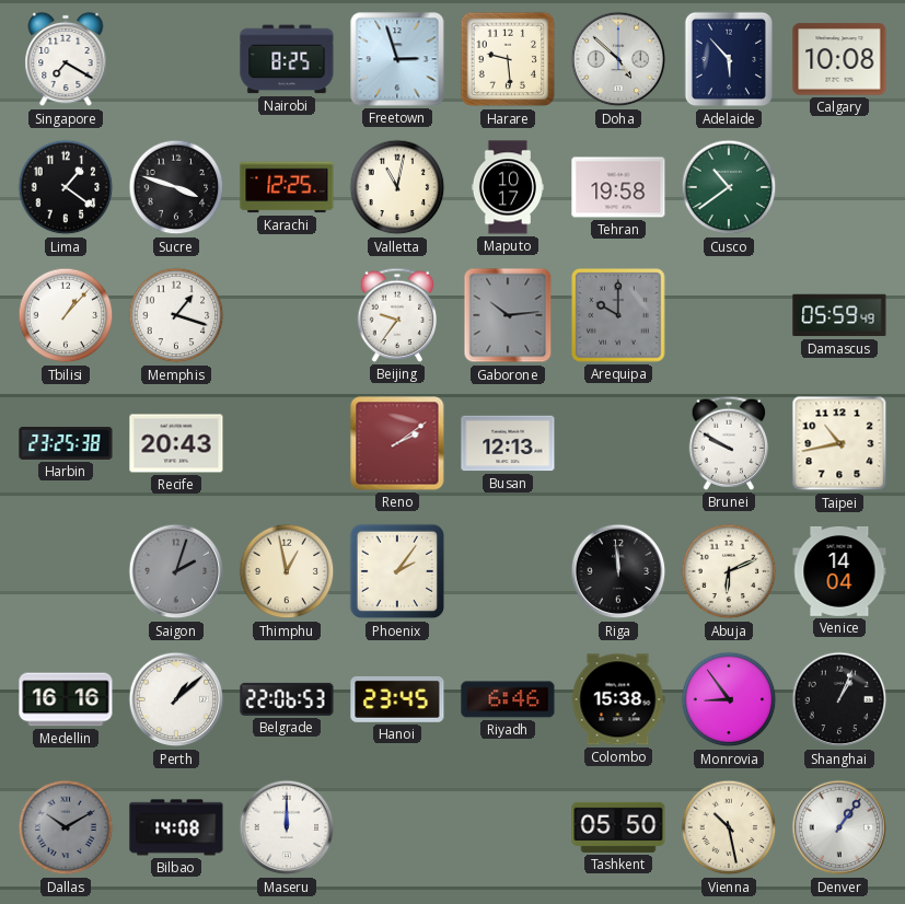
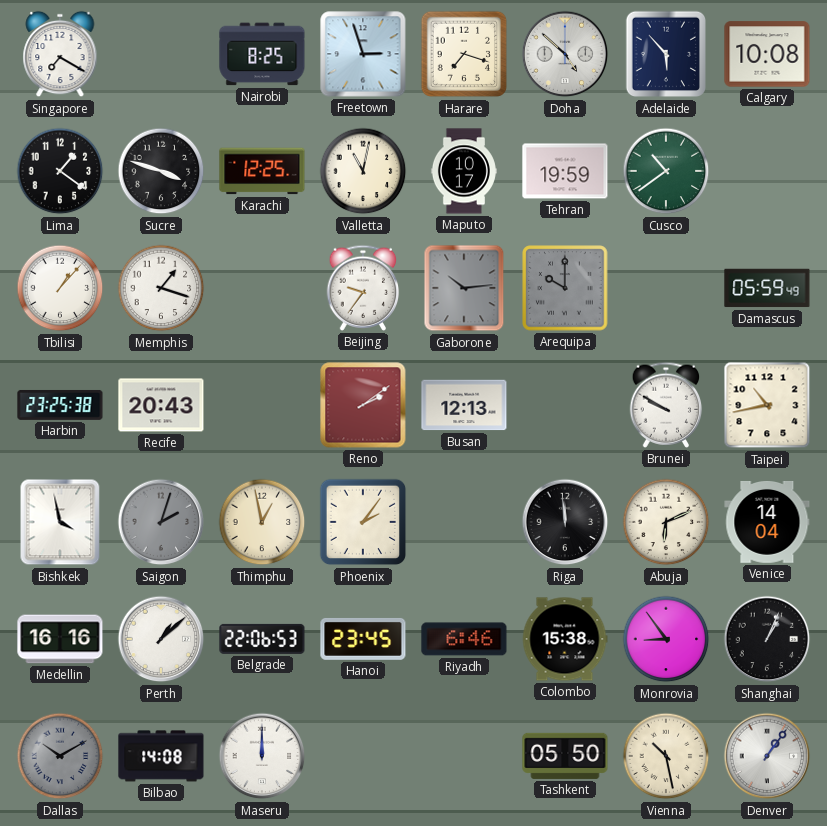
Harare: 9:29 -> 7:18 (464, 54)
Tehran: 19:58 -> 19:59 (565, 171)
Bishkek: none -> 3:58 (60, 522)
